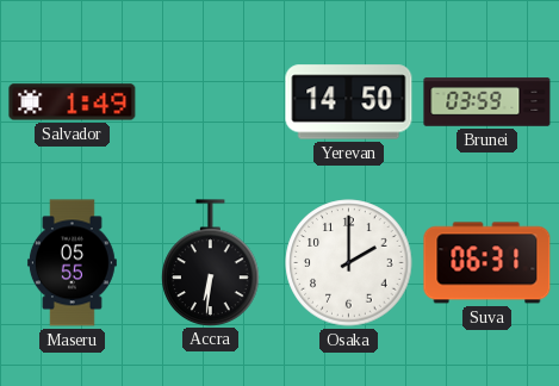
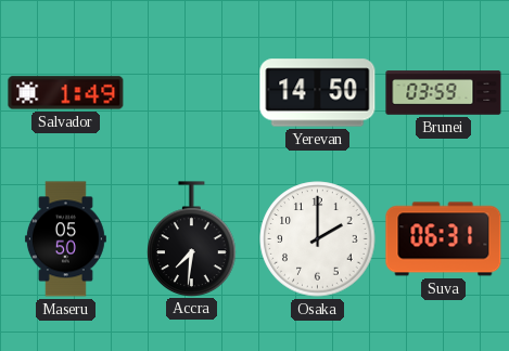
Maseru: 05:55 -> 05:50 (65, 239)
Accra: 6:31 -> 7:31 (192, 238)
